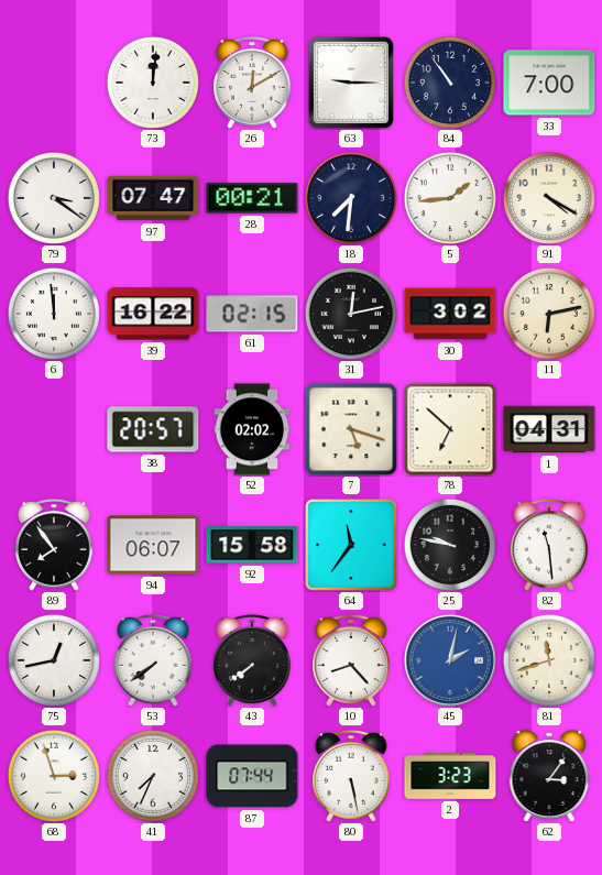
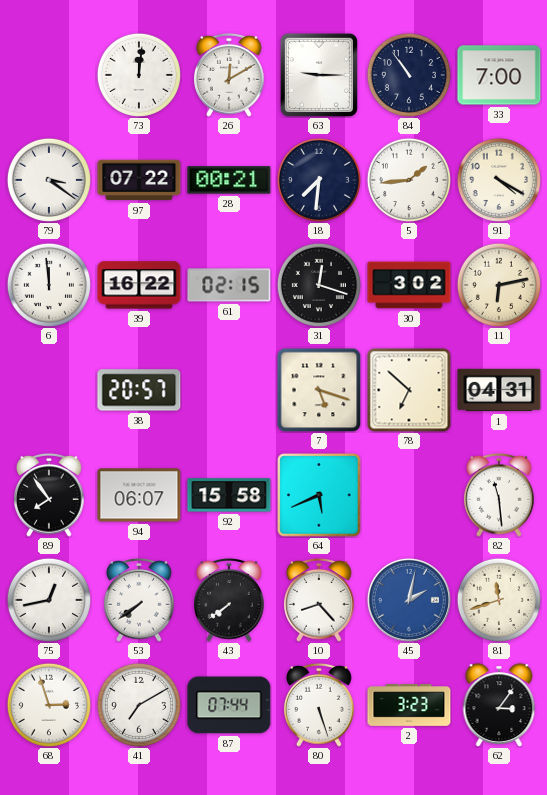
97: 07:47 -> 07:22 (139, 180)
31: 12:13 -> 12:18 (319, 285)
52: 02:02 -> none (252, 429)
64: 11:36 -> 5:41 (319, 495)
25: 9:47 -> none (450, 545)
41: 7:34 -> 7:10 (139, 705)
80: 5:28 -> 5:27 (319, 705)
